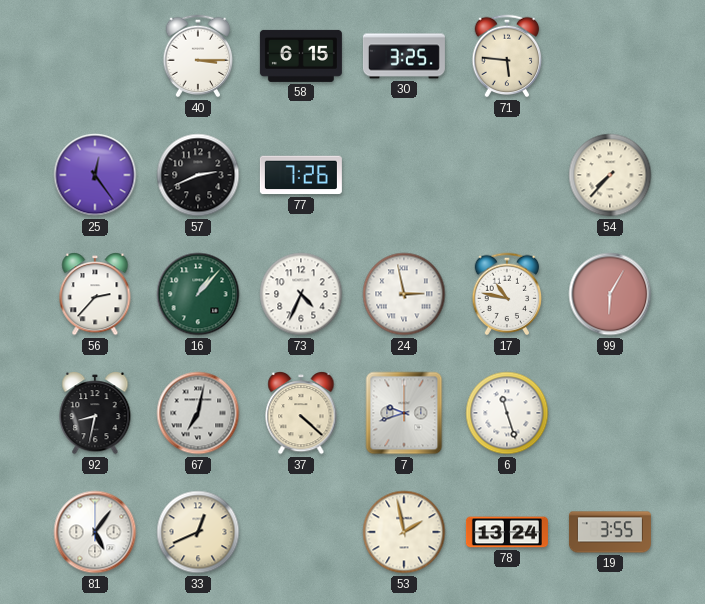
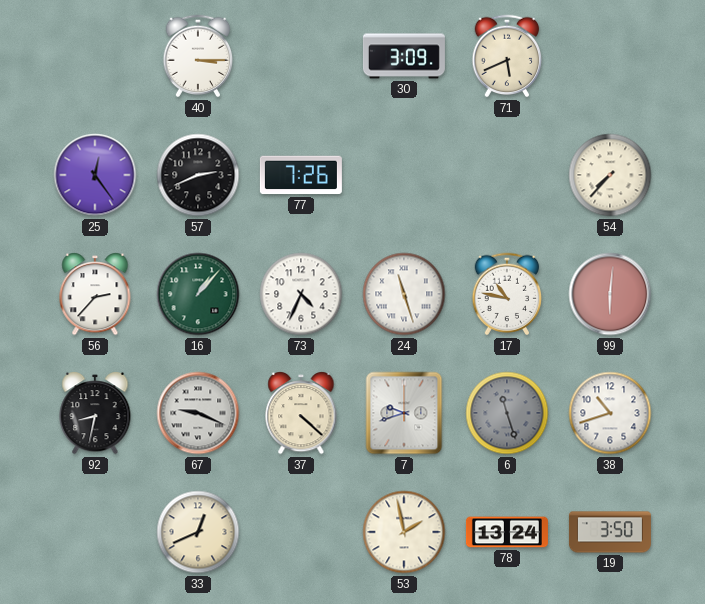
58: 6:15 -> none (301, 56)
30: 3:25 -> 3:09 (404, 56)
71: 5:46 -> 5:41 (507, 56)
24: 2:58 -> 11:27 (404, 294)
99: 6:05 -> 6:01 (610, 294)
67: 7:02 -> 9:19 (198, 413)
6 dial: white -> grey (507, 413)
38: none -> 10:42 (610, 413)
81: 5:06 -> none (95, 532)
19: 3:55 -> 3:50 (610, 532)
